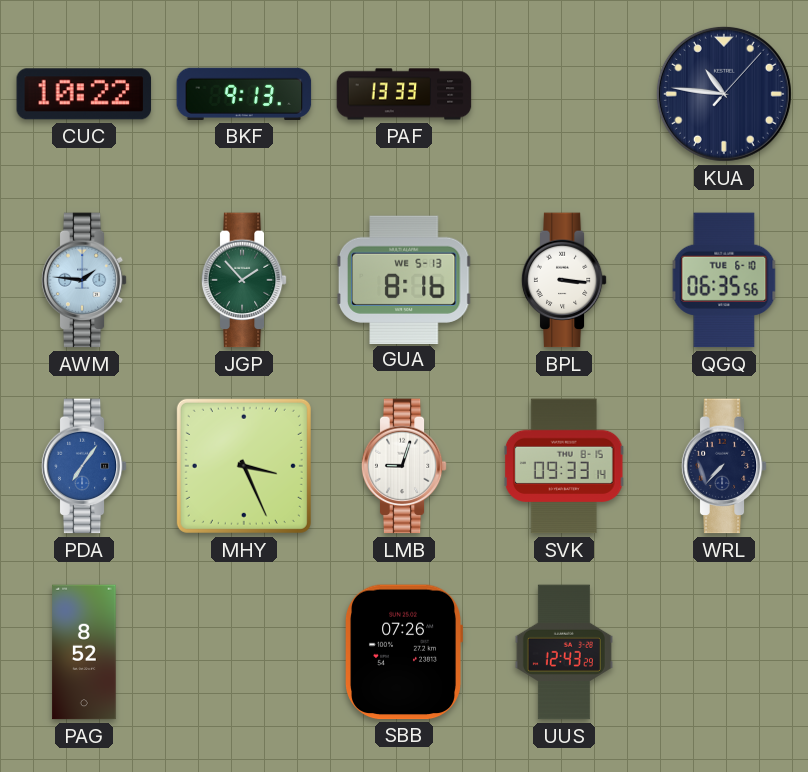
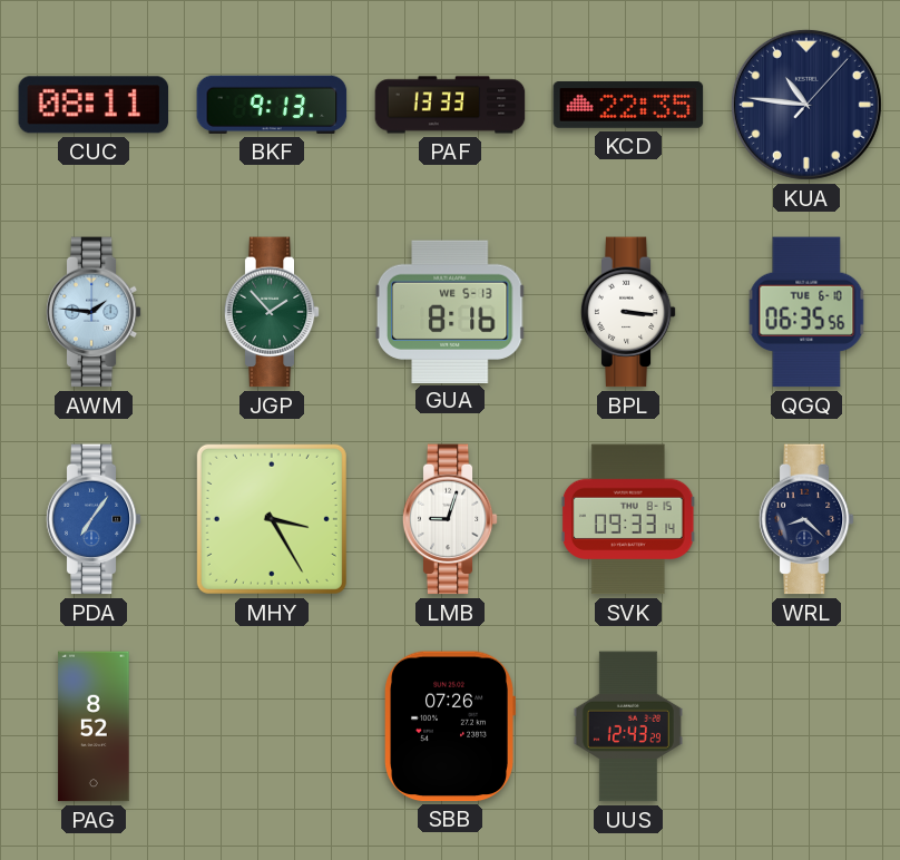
CUC: 10:22 -> 08:11 (94, 105)
KCD: none -> 22:35 (628, 105)
MHY: 3:26 -> 3:25 (272, 519)
WRL: 7:37 -> 8:22 (806, 519)
